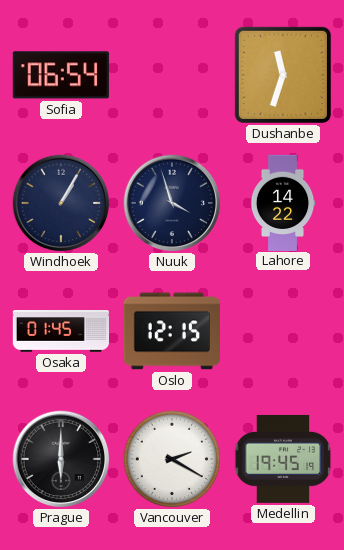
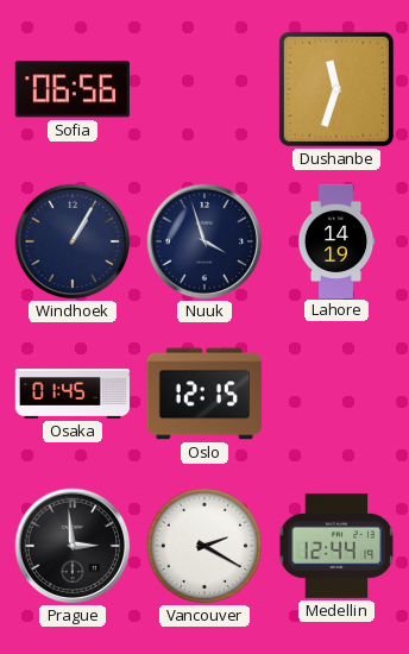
Sofia: 06:54 -> 06:56 (73, 89)
Lahore: 14:22 -> 14:19 (336, 240)
Prague: 6:00 -> 2:59 (73, 546)
Medellin: 19:45 -> 12:44 (336, 546)
